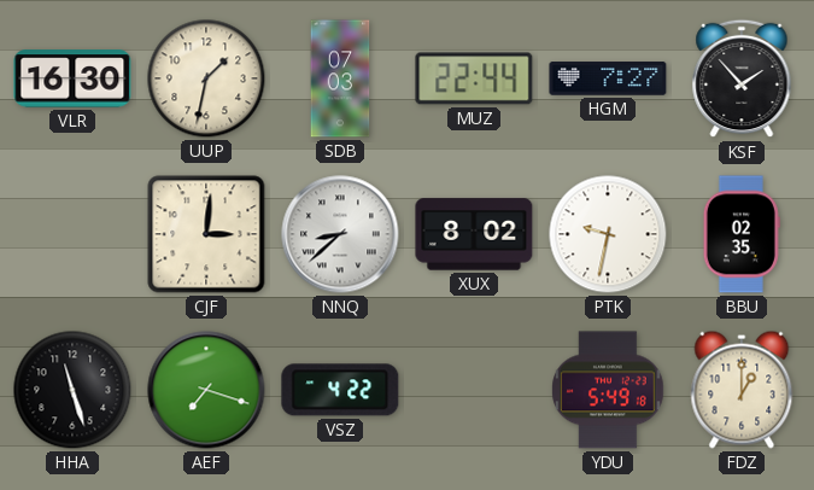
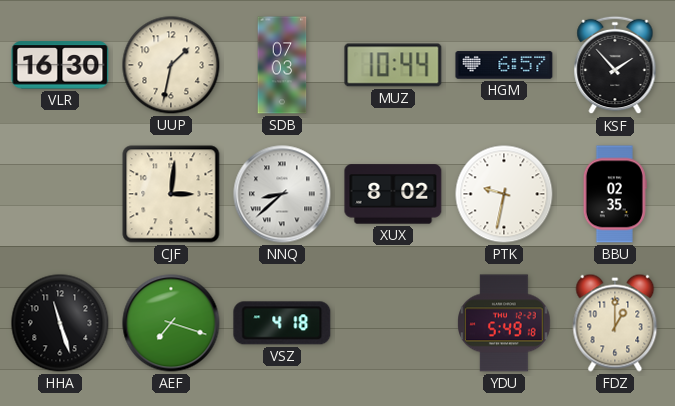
MUZ: 22:44 -> 10:44 (393, 65)
HGM: 7:27 -> 6:57 (504, 65)
VSZ: 4:22 -> 4:18 (282, 323)
